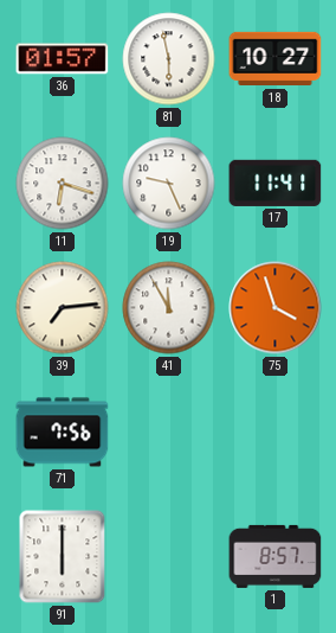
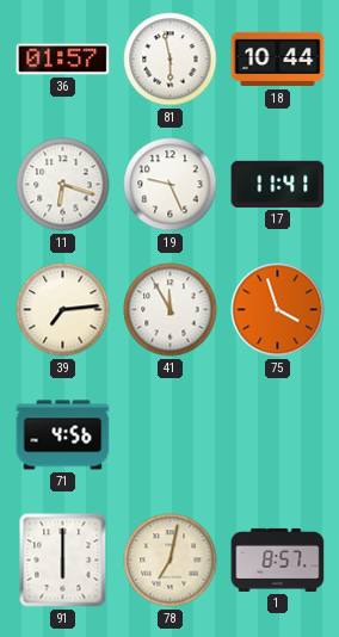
18: 10:27 -> 10:44 (278, 60)
71: 7:56 -> 4:56 (63, 435)
78: none -> 7:02 (171, 561)
